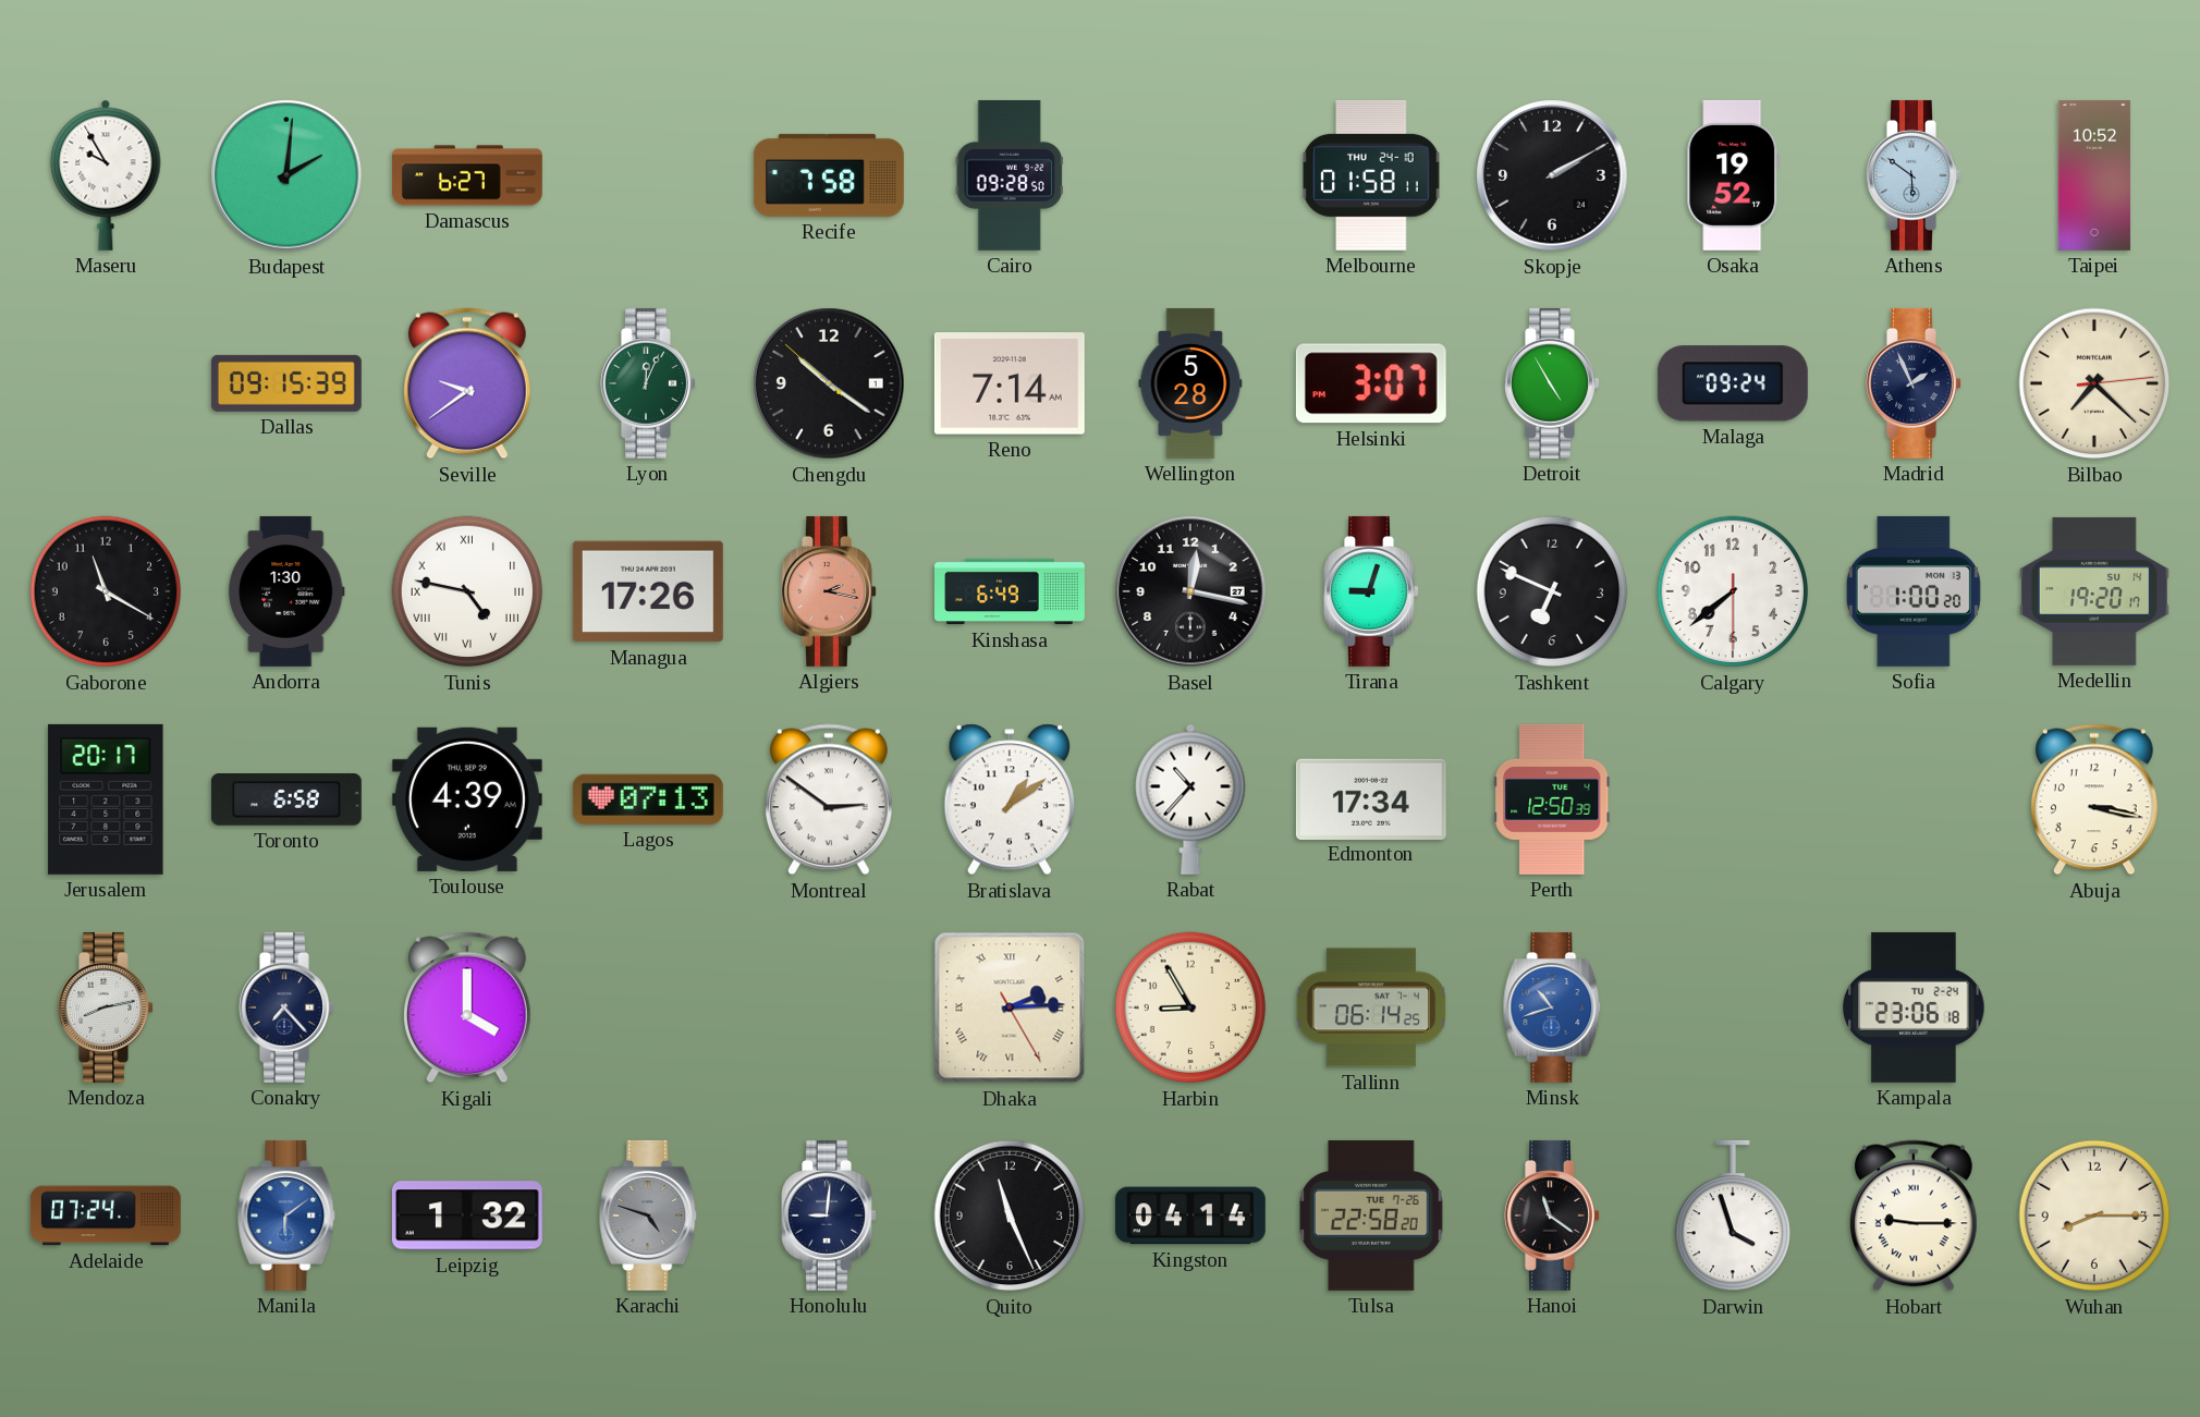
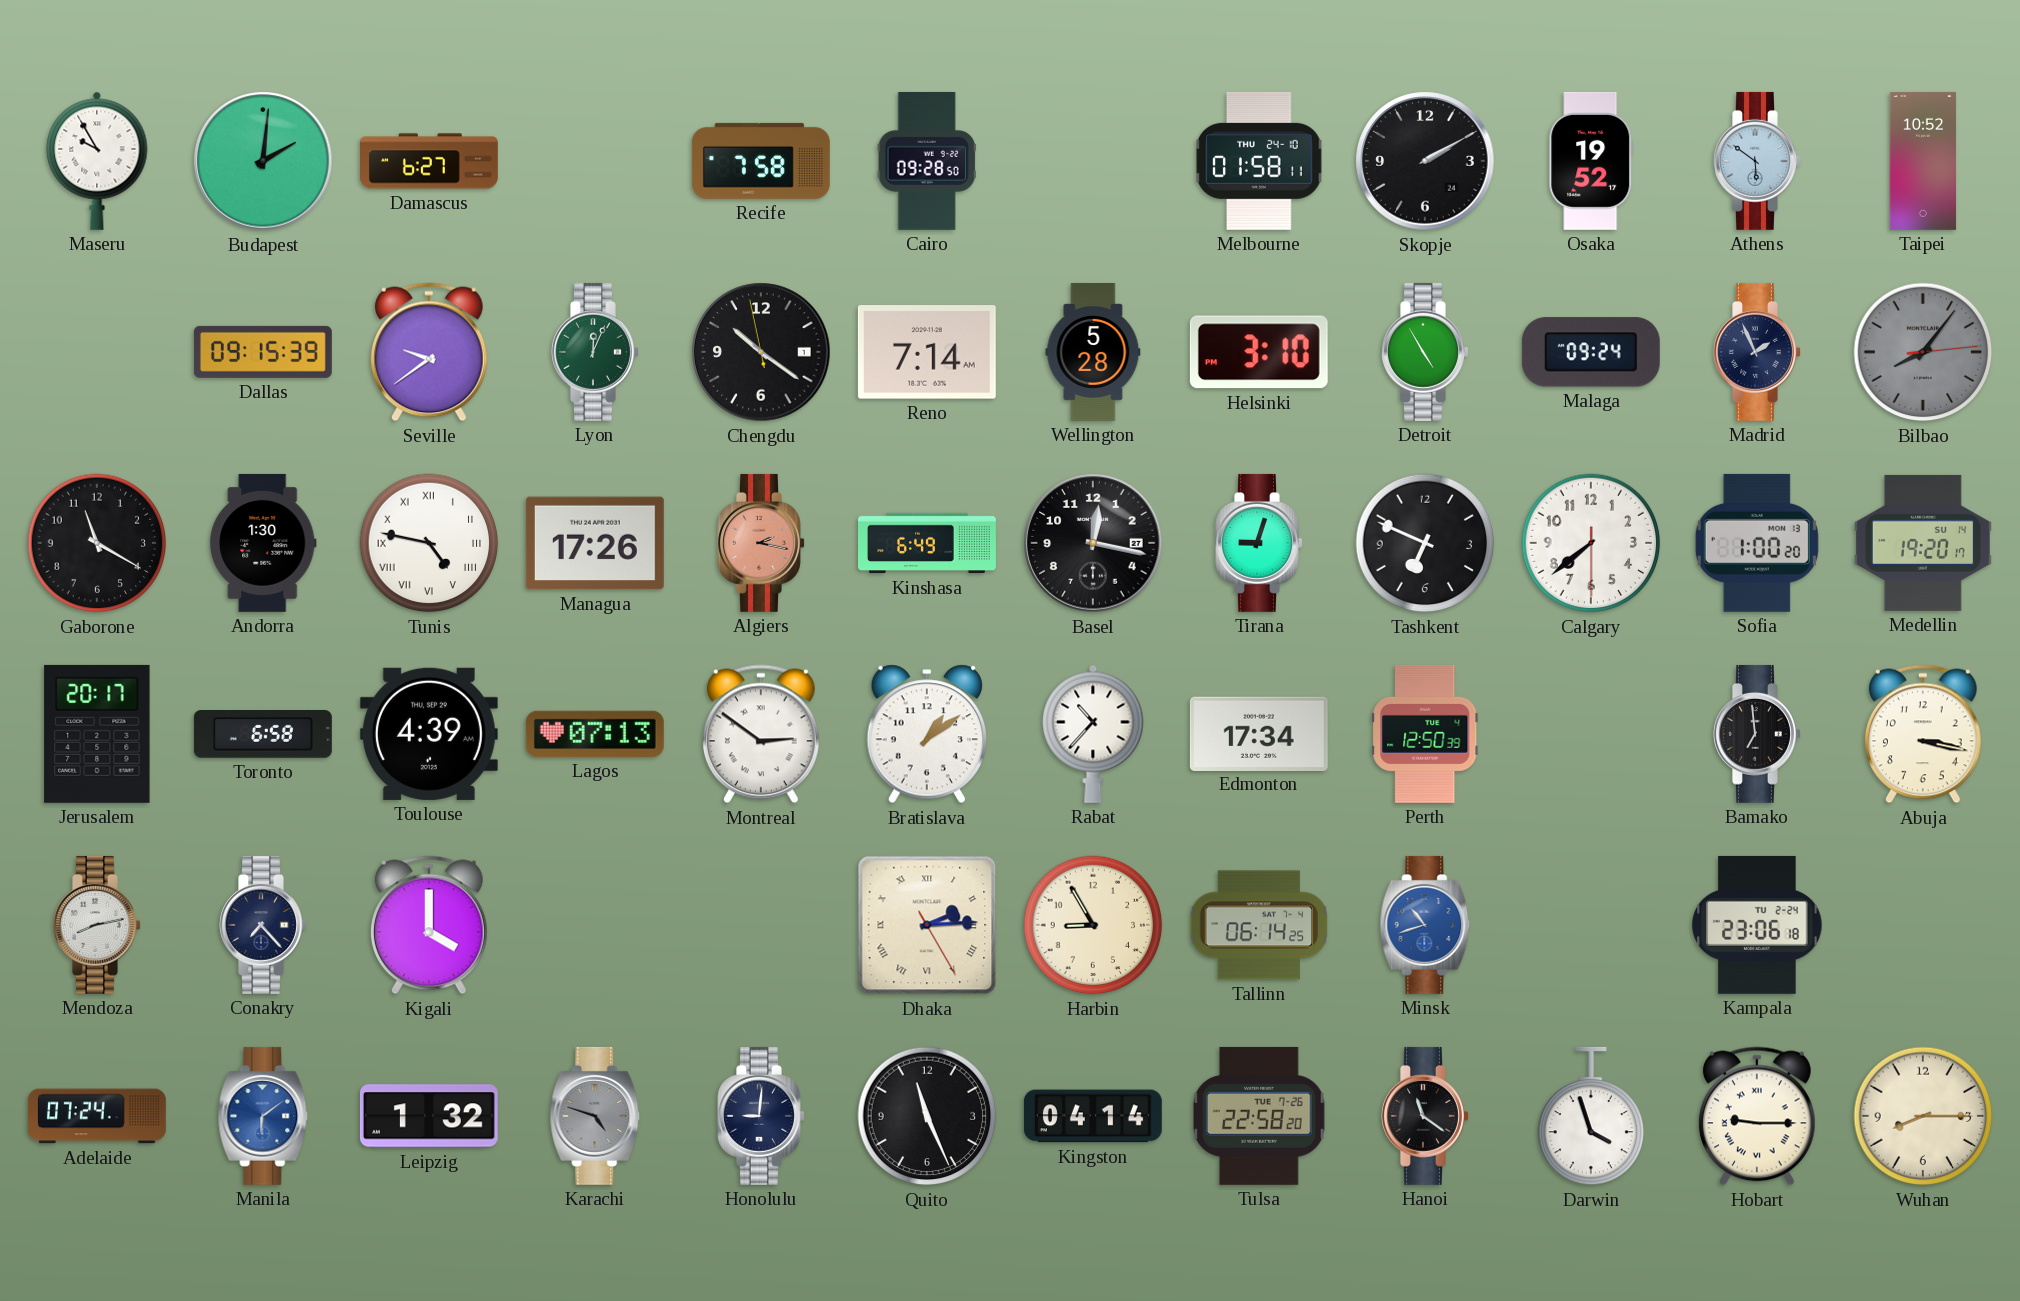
Chengdu: 10:20:52 -> 10:20:58 (761, 352)
Helsinki: 3:07 -> 3:10 (1259, 352)
Bilbao: 7:22 -> 8:06 (1923, 352)
Bilbao dial: cream -> grey (1923, 352)
Bamako: none -> 6:59 (1757, 734)
